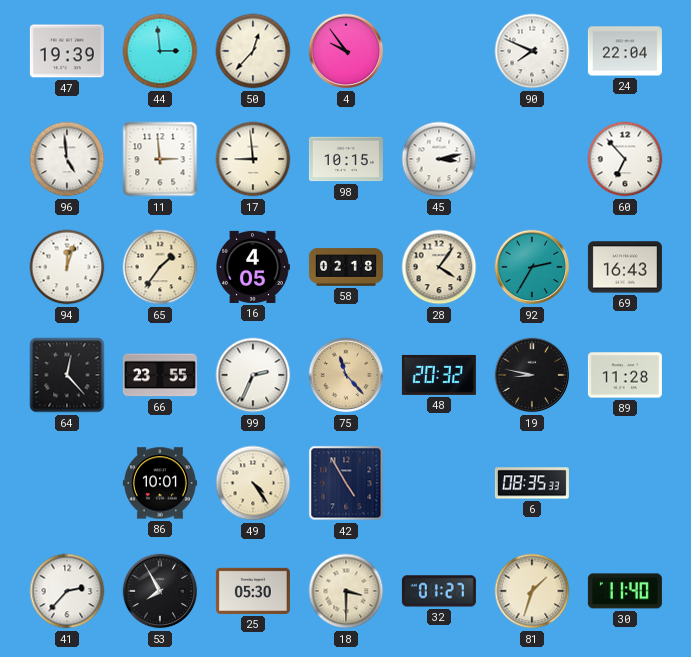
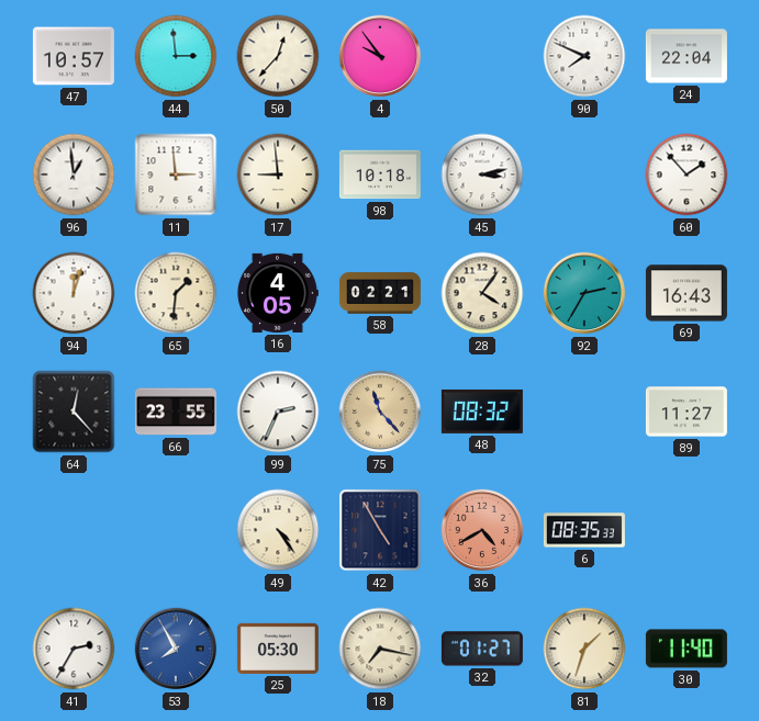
47: 19:39 -> 10:57 (74, 56)
96: 4:59 -> 12:59 (74, 174)
98: 10:15 -> 10:18 (380, 174)
60: 6:53 -> 1:53 (687, 174)
65: 1:36 -> 1:31 (176, 293)
58: 02:18 -> 02:21 (380, 293)
48: 20:32 -> 08:32 (482, 412)
19: 8:47 -> none (532, 375)
89: 11:28 -> 11:27 (687, 412)
86: 10:01 -> none (160, 483)
36: none -> 4:40 (482, 530)
41: 2:37 -> 2:35 (74, 649)
53 dial: black -> blue (176, 649)
18: 3:30 -> 7:17 (380, 649)
